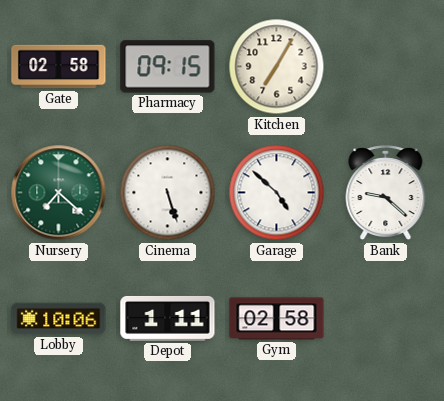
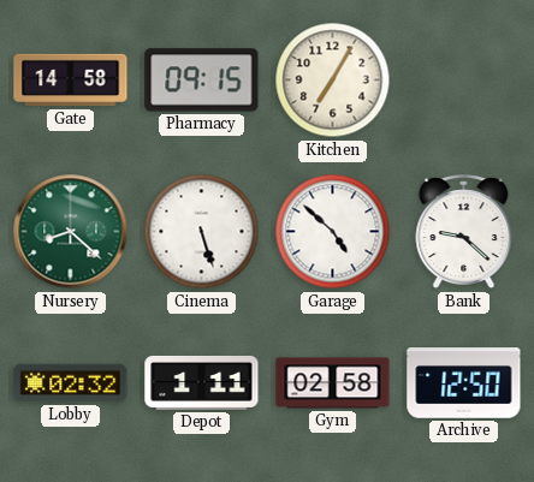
Gate: 02:58 -> 14:58 (71, 81)
Nursery: 7:22 -> 8:22 (71, 232)
Lobby: 10:06 -> 02:32 (71, 383)
Archive: none -> 12:50 (464, 383)
